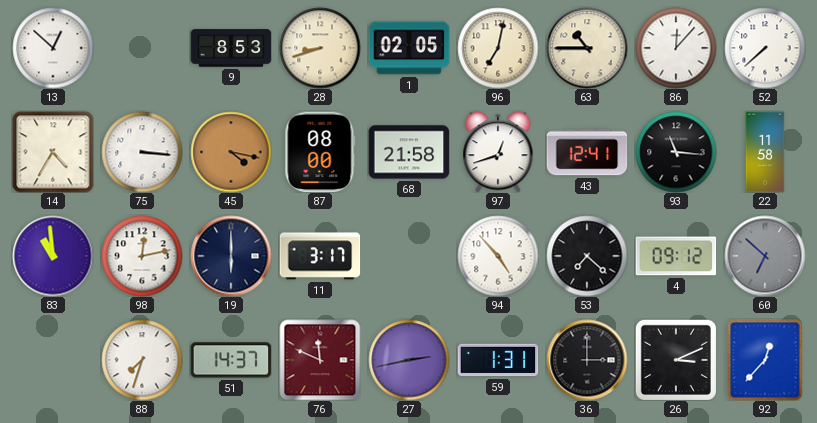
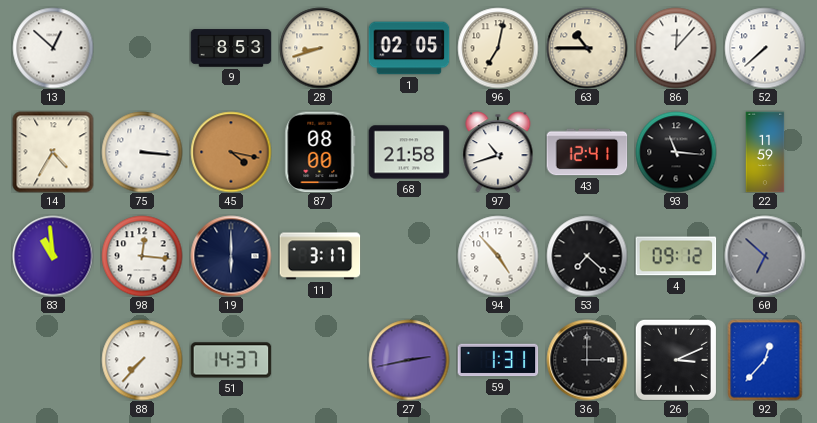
97: 12:42 -> 10:42 (498, 152)
22: 11:58 -> 11:59 (765, 152)
98: 12:13 -> 12:16 (142, 256)
88: 7:33 -> 7:37 (142, 360)
76: 11:49 -> none (320, 360)
